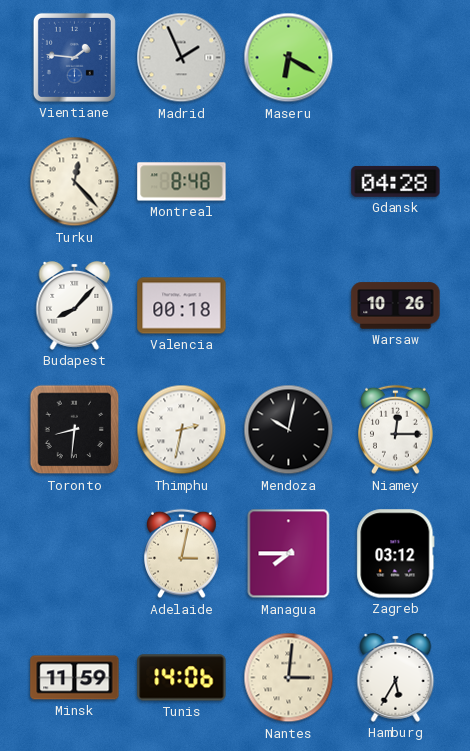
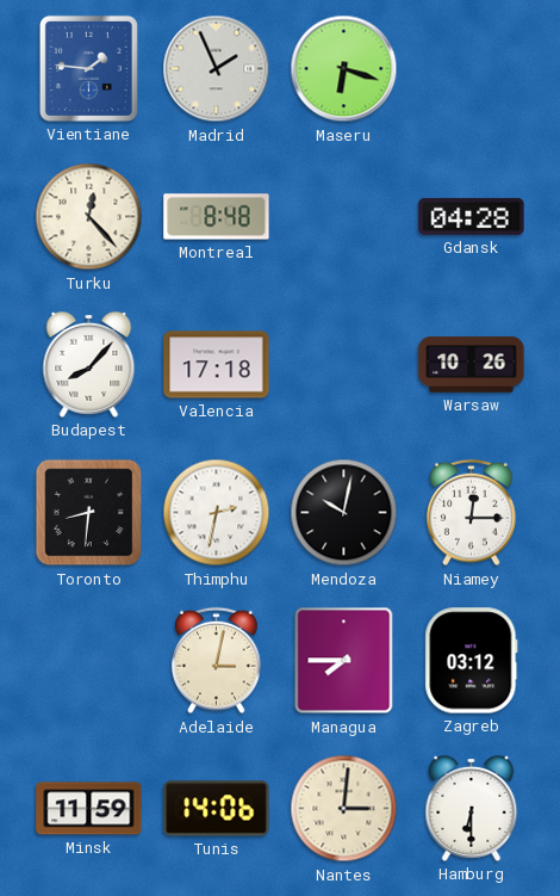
Maseru: 6:20 -> 6:18 (344, 69)
Valencia: 00:18 -> 17:18 (217, 365)
Hamburg: 5:35 -> 6:30 (472, 808)
